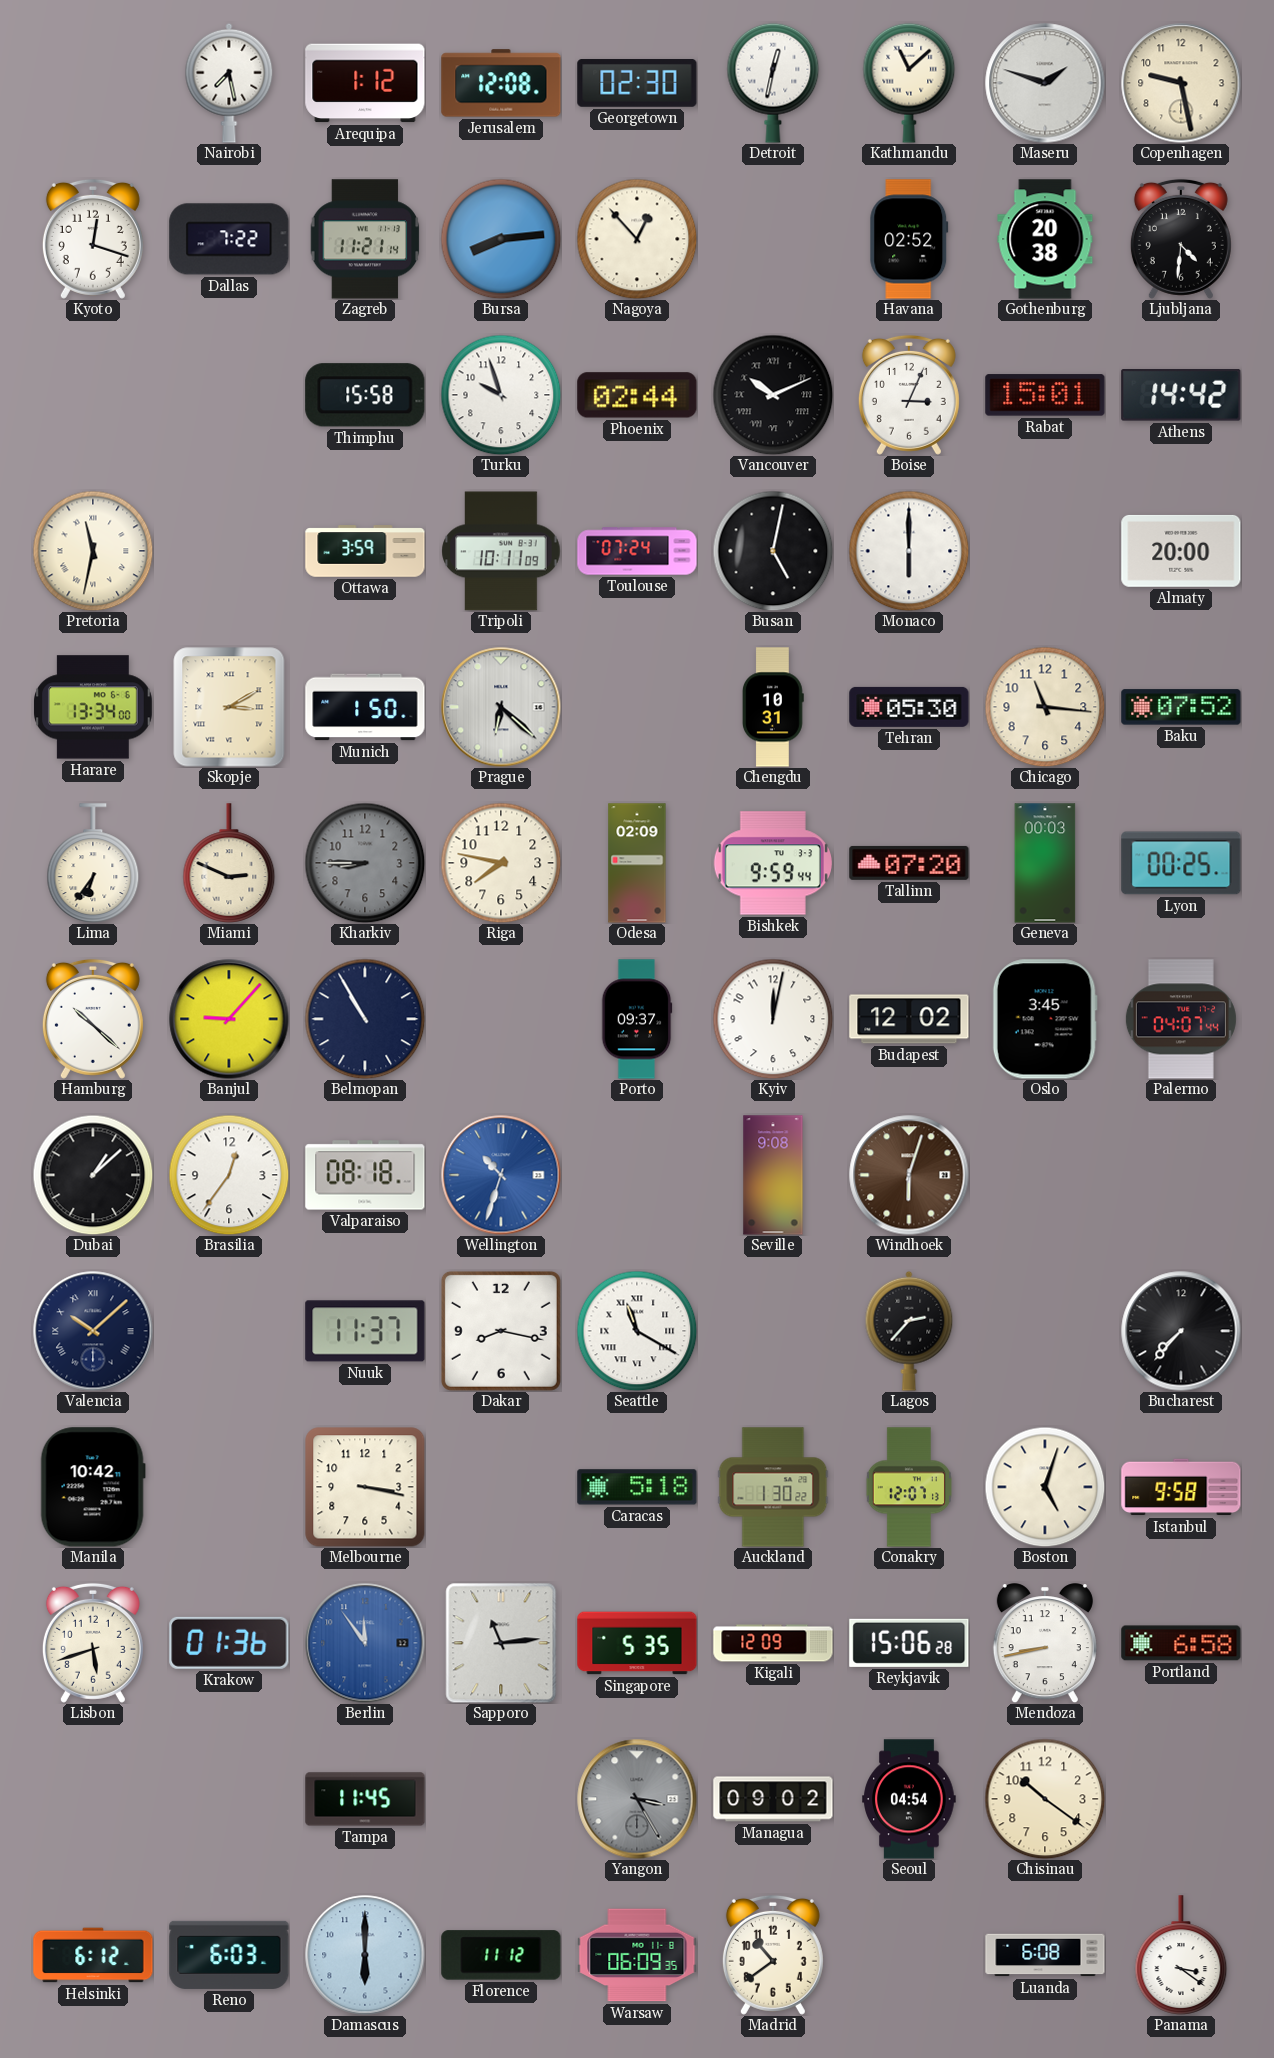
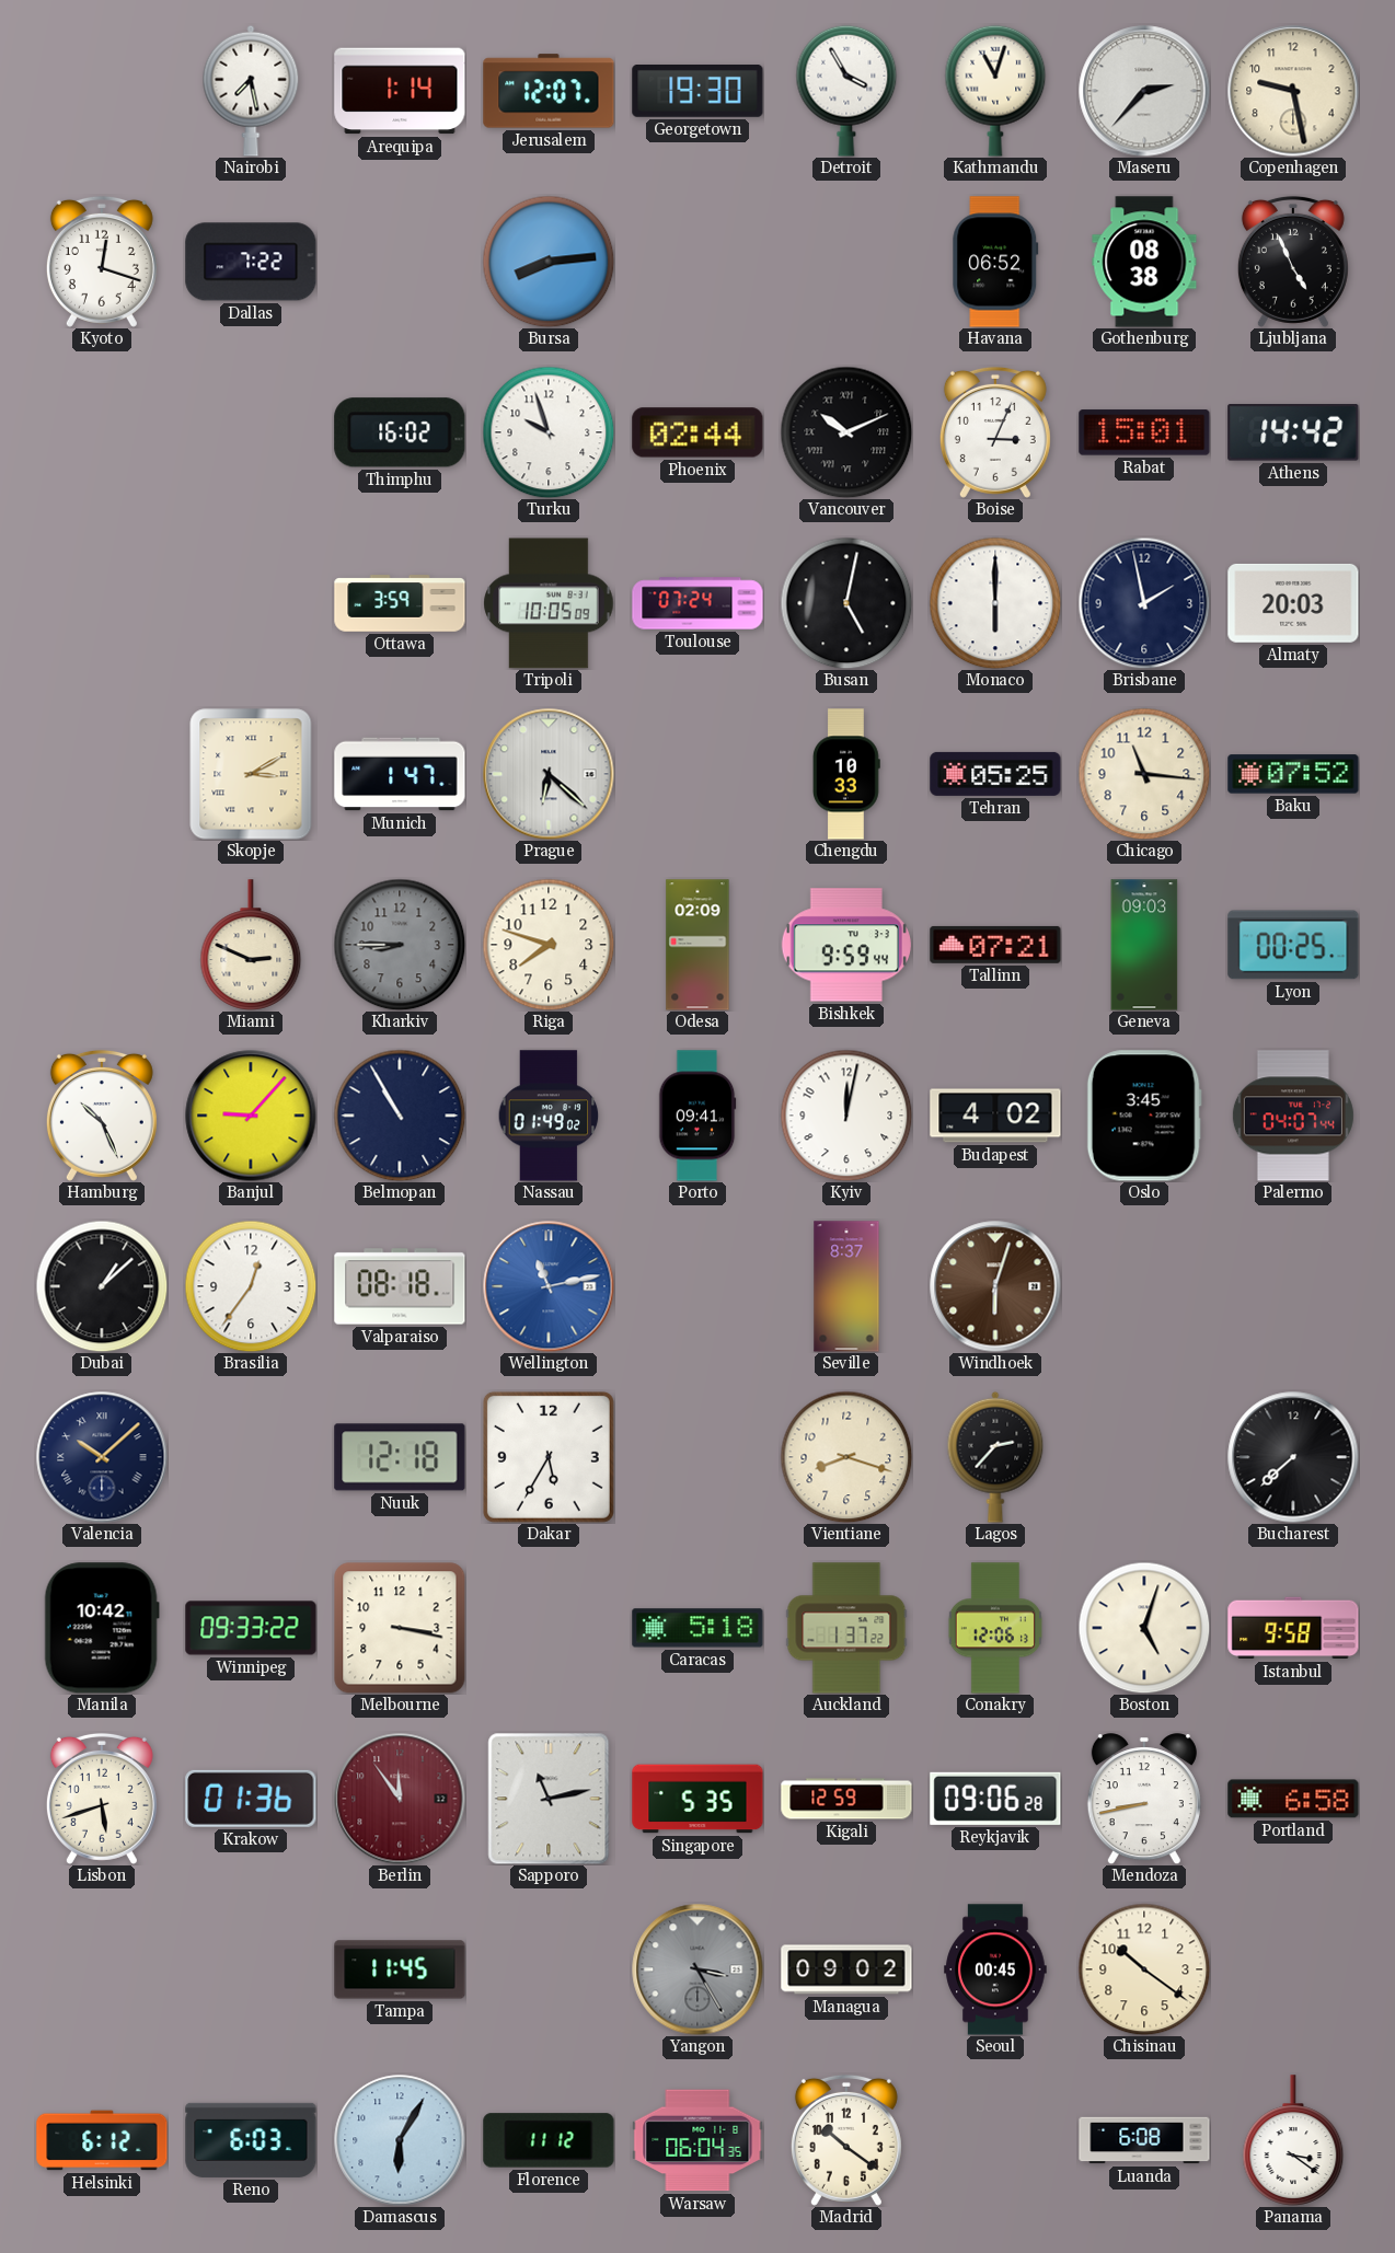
Arequipa: 1:12 -> 1:14 (400, 91)
Jerusalem: 12:08 -> 12:07 (549, 91)
Georgetown: 02:30 -> 19:30 (697, 92)
Detroit: 12:32 -> 3:55 (846, 91)
Kathmandu: 11:08 -> 11:03 (995, 91)
Maseru: 1:48 -> 2:37 (1144, 91)
Zagreb: 11:21 -> none (365, 239)
Nagoya: 12:53 -> none (637, 239)
Havana: 02:52 -> 06:52 (995, 262)
Gothenburg: 20:38 -> 08:38 (1144, 262)
Ljubljana: 4:31 -> 4:56 (1293, 262)
Thimphu: 15:58 -> 16:02 (400, 432)
Pretoria: 11:32 -> none (93, 551)
Tripoli: 10:11 -> 10:05 (549, 603)
Brisbane: none -> 1:58 (1144, 603)
Almaty: 20:00 -> 20:03 (1293, 603)
Harare: 13:34 -> none (94, 707)
Munich: 1:50 -> 1:47 (400, 774)
Chengdu: 10:31 -> 10:33 (846, 774)
Tehran: 05:30 -> 05:25 (995, 774)
Lima: 6:36 -> none (93, 863)
Riga: 7:47 -> 7:48 (549, 945)
Tallinn: 07:20 -> 07:21 (995, 945)
Geneva: 00:03 -> 09:03 (1144, 945)
Hamburg: 10:22 -> 10:26 (102, 1116)
Nassau: none -> 01:49 (549, 1116)
Porto: 09:37 -> 09:41 (697, 1116)
Budapest: 12:02 -> 4:02 (995, 1116)
Wellington: 10:33 -> 11:13 (549, 1286)
Seville: 9:08 -> 8:37 (846, 1286)
Nuuk: 11:37 -> 12:18 (400, 1457)
Dakar: 8:17 -> 5:35 (549, 1457)
Seattle: 11:20 -> none (637, 1331)
Vientiane: none -> 8:18 (846, 1457)
Bucharest: 7:37 -> 7:38 (1293, 1457)
Winnipeg: none -> 09:33 (251, 1628)
Auckland: 1:30 -> 1:37 (846, 1628)
Conakry: 12:07 -> 12:06 (994, 1628)
Berlin dial: blue -> burgundy (400, 1799)
Sapporo: 11:14 -> 11:13 (549, 1799)
Kigali: 12:09 -> 12:59 (846, 1799)
Reykjavik: 15:06 -> 09:06 (995, 1799)
Seoul: 04:54 -> 00:45 (995, 1969)
Damascus: 6:00 -> 6:05 (400, 2140)
Warsaw: 06:09 -> 06:04 (697, 2140)
Madrid: 10:39 -> 10:21 (846, 2140)
